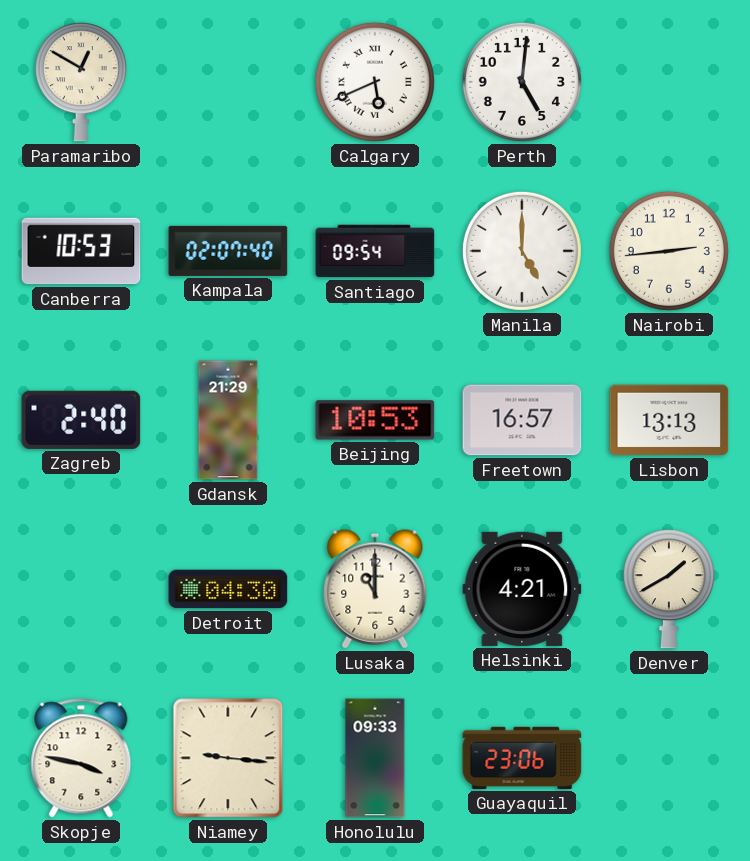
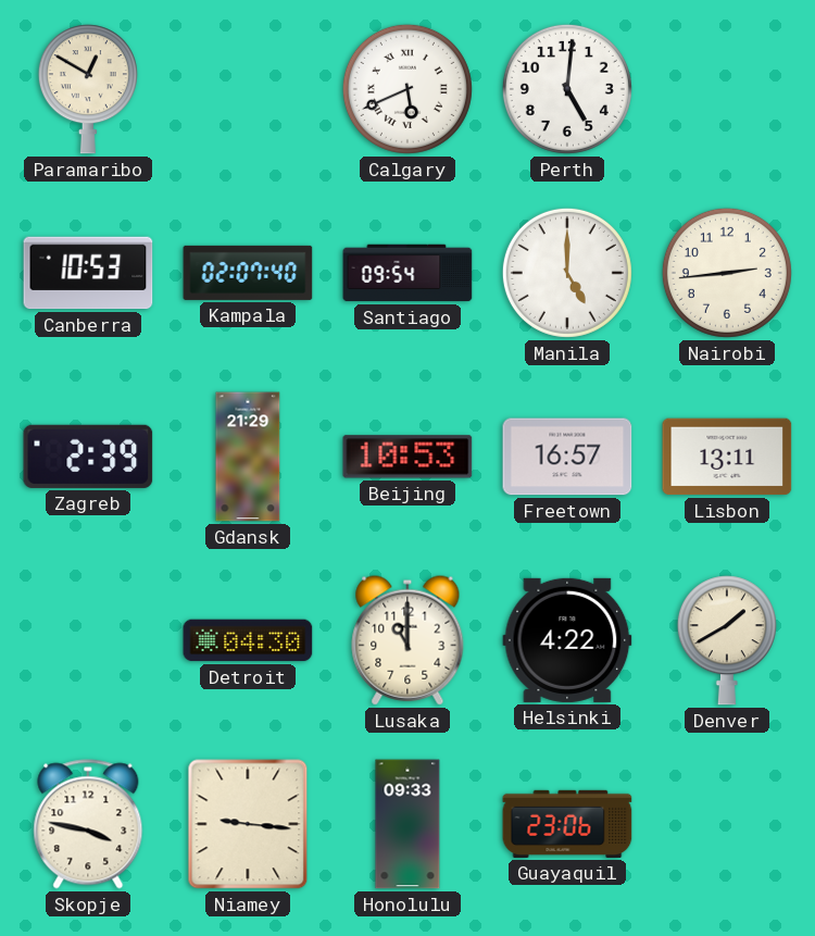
Zagreb: 2:40 -> 2:39 (88, 457)
Lisbon: 13:13 -> 13:11 (727, 457)
Helsinki: 4:21 -> 4:22 (567, 640)
